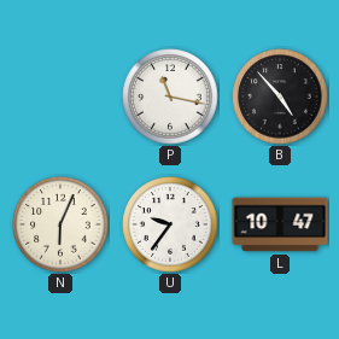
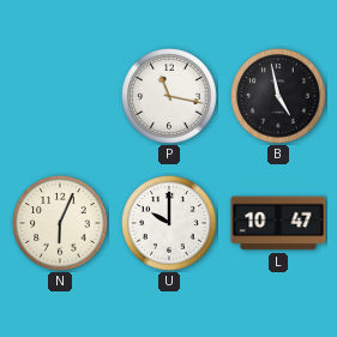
B: 4:53 -> 4:58 (278, 96)
U: 9:36 -> 10:00 (169, 223)
